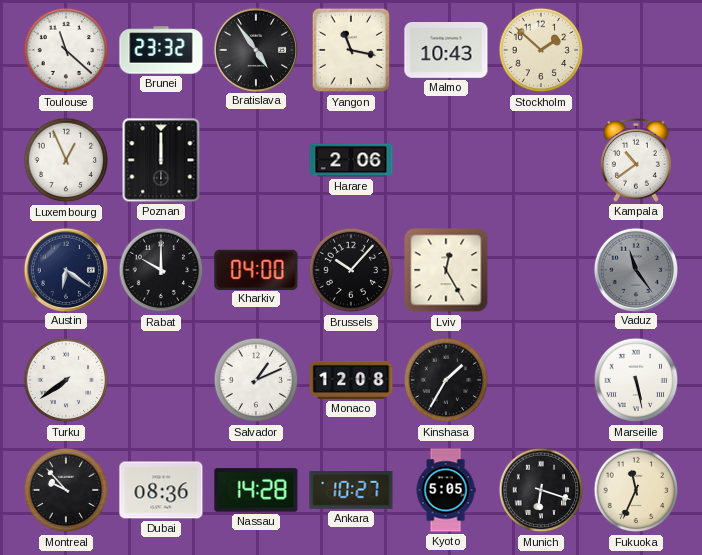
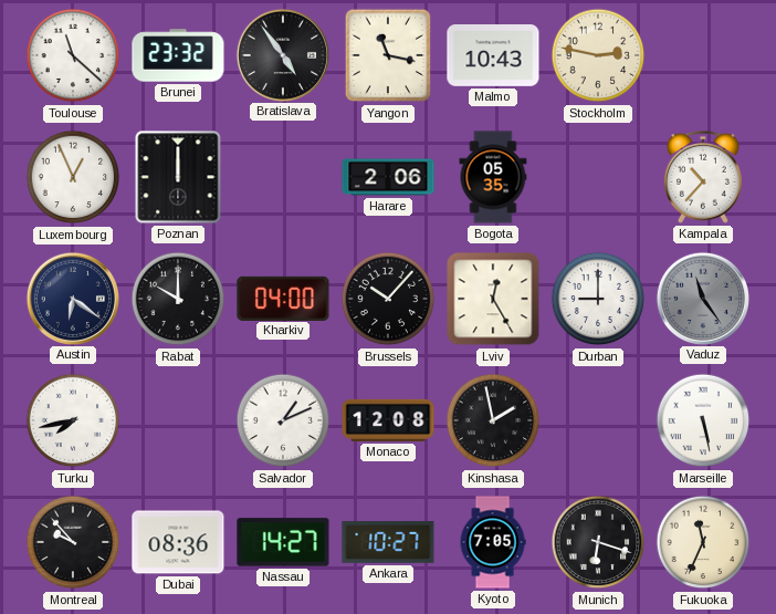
Stockholm: 1:52 -> 2:47 (598, 55)
Bogota: none -> 05:35 (493, 177)
Kampala: 10:39 -> 10:37 (703, 177)
Durban: none -> 9:00 (598, 299)
Turku: 7:39 -> 7:43 (73, 420)
Kinshasa: 1:35 -> 1:58 (493, 420)
Nassau: 14:28 -> 14:27 (283, 542)
Kyoto: 5:05 -> 7:05 (493, 542)
